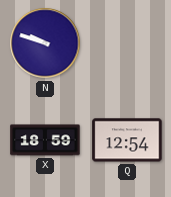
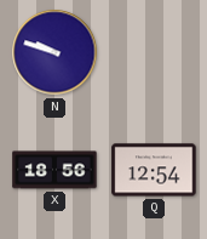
X: 18:59 -> 18:56 (54, 170)
